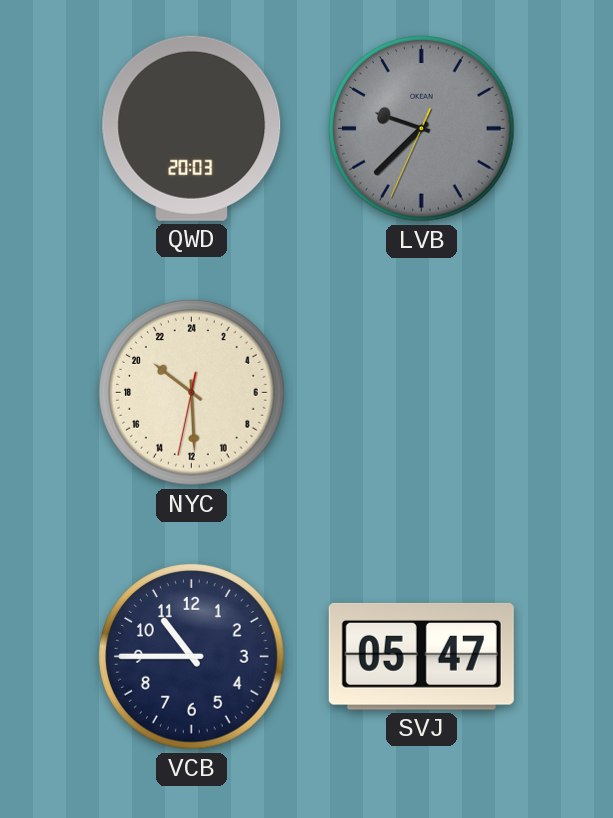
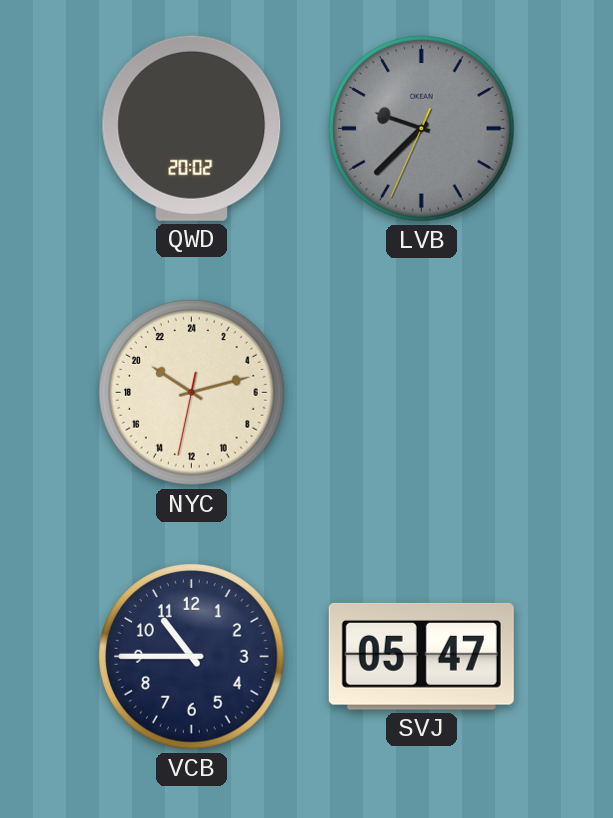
QWD: 20:03 -> 20:02 (192, 128)
NYC: 20:29 -> 20:12 (192, 393)
